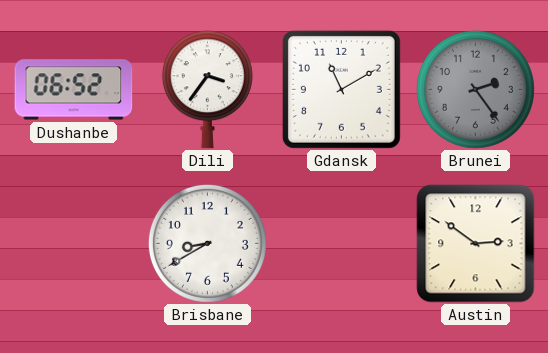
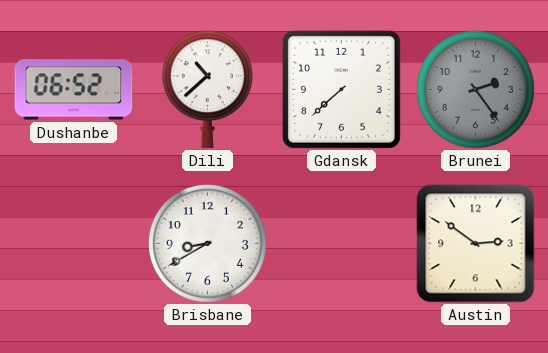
Dili: 3:36 -> 10:38 (207, 90)
Gdansk: 11:10 -> 7:38 (341, 89)
